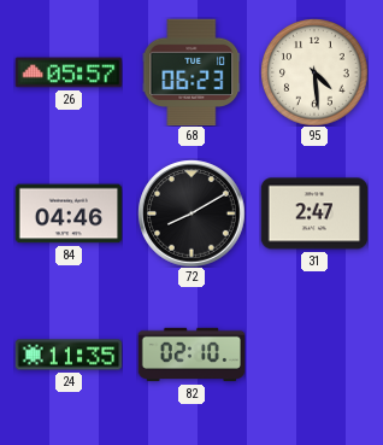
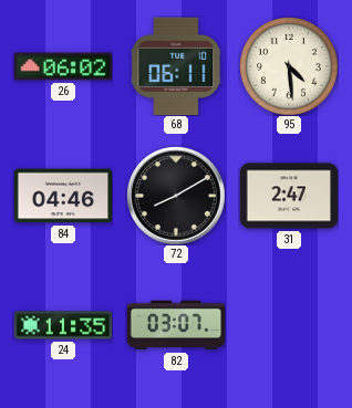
26: 05:57 -> 06:02 (63, 66)
68: 06:23 -> 06:11 (176, 66)
82: 02:10 -> 03:07 (176, 325)
